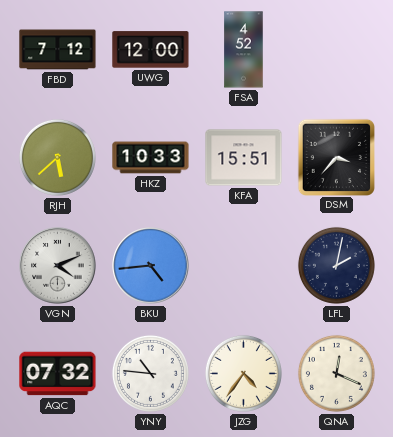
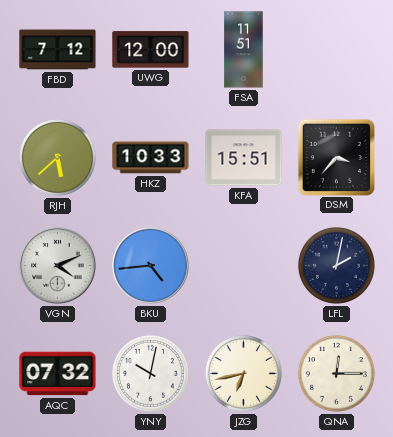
FSA: 4:52 -> 11:51 (244, 50)
YNY: 10:46 -> 10:02 (150, 373)
JZG: 4:36 -> 6:43 (243, 373)
QNA: 12:19 -> 12:15 (336, 373)
